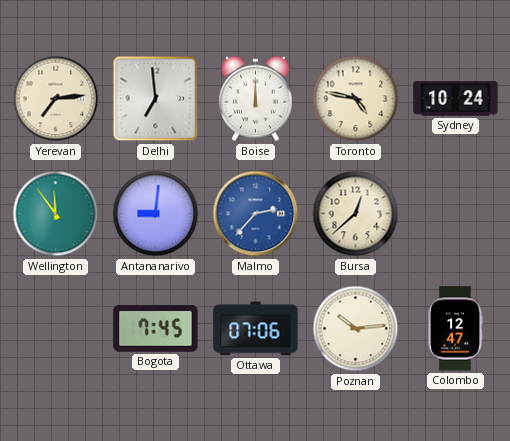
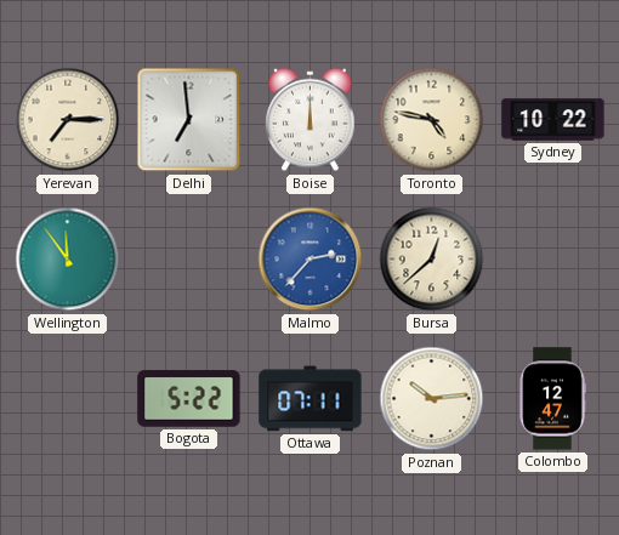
Yerevan: 7:14 -> 7:15 (68, 120)
Sydney: 10:24 -> 10:22 (553, 120)
Antananarivo: 9:01 -> none (156, 214)
Bogota: 7:45 -> 5:22 (189, 399)
Ottawa: 07:06 -> 07:11 (311, 399)
